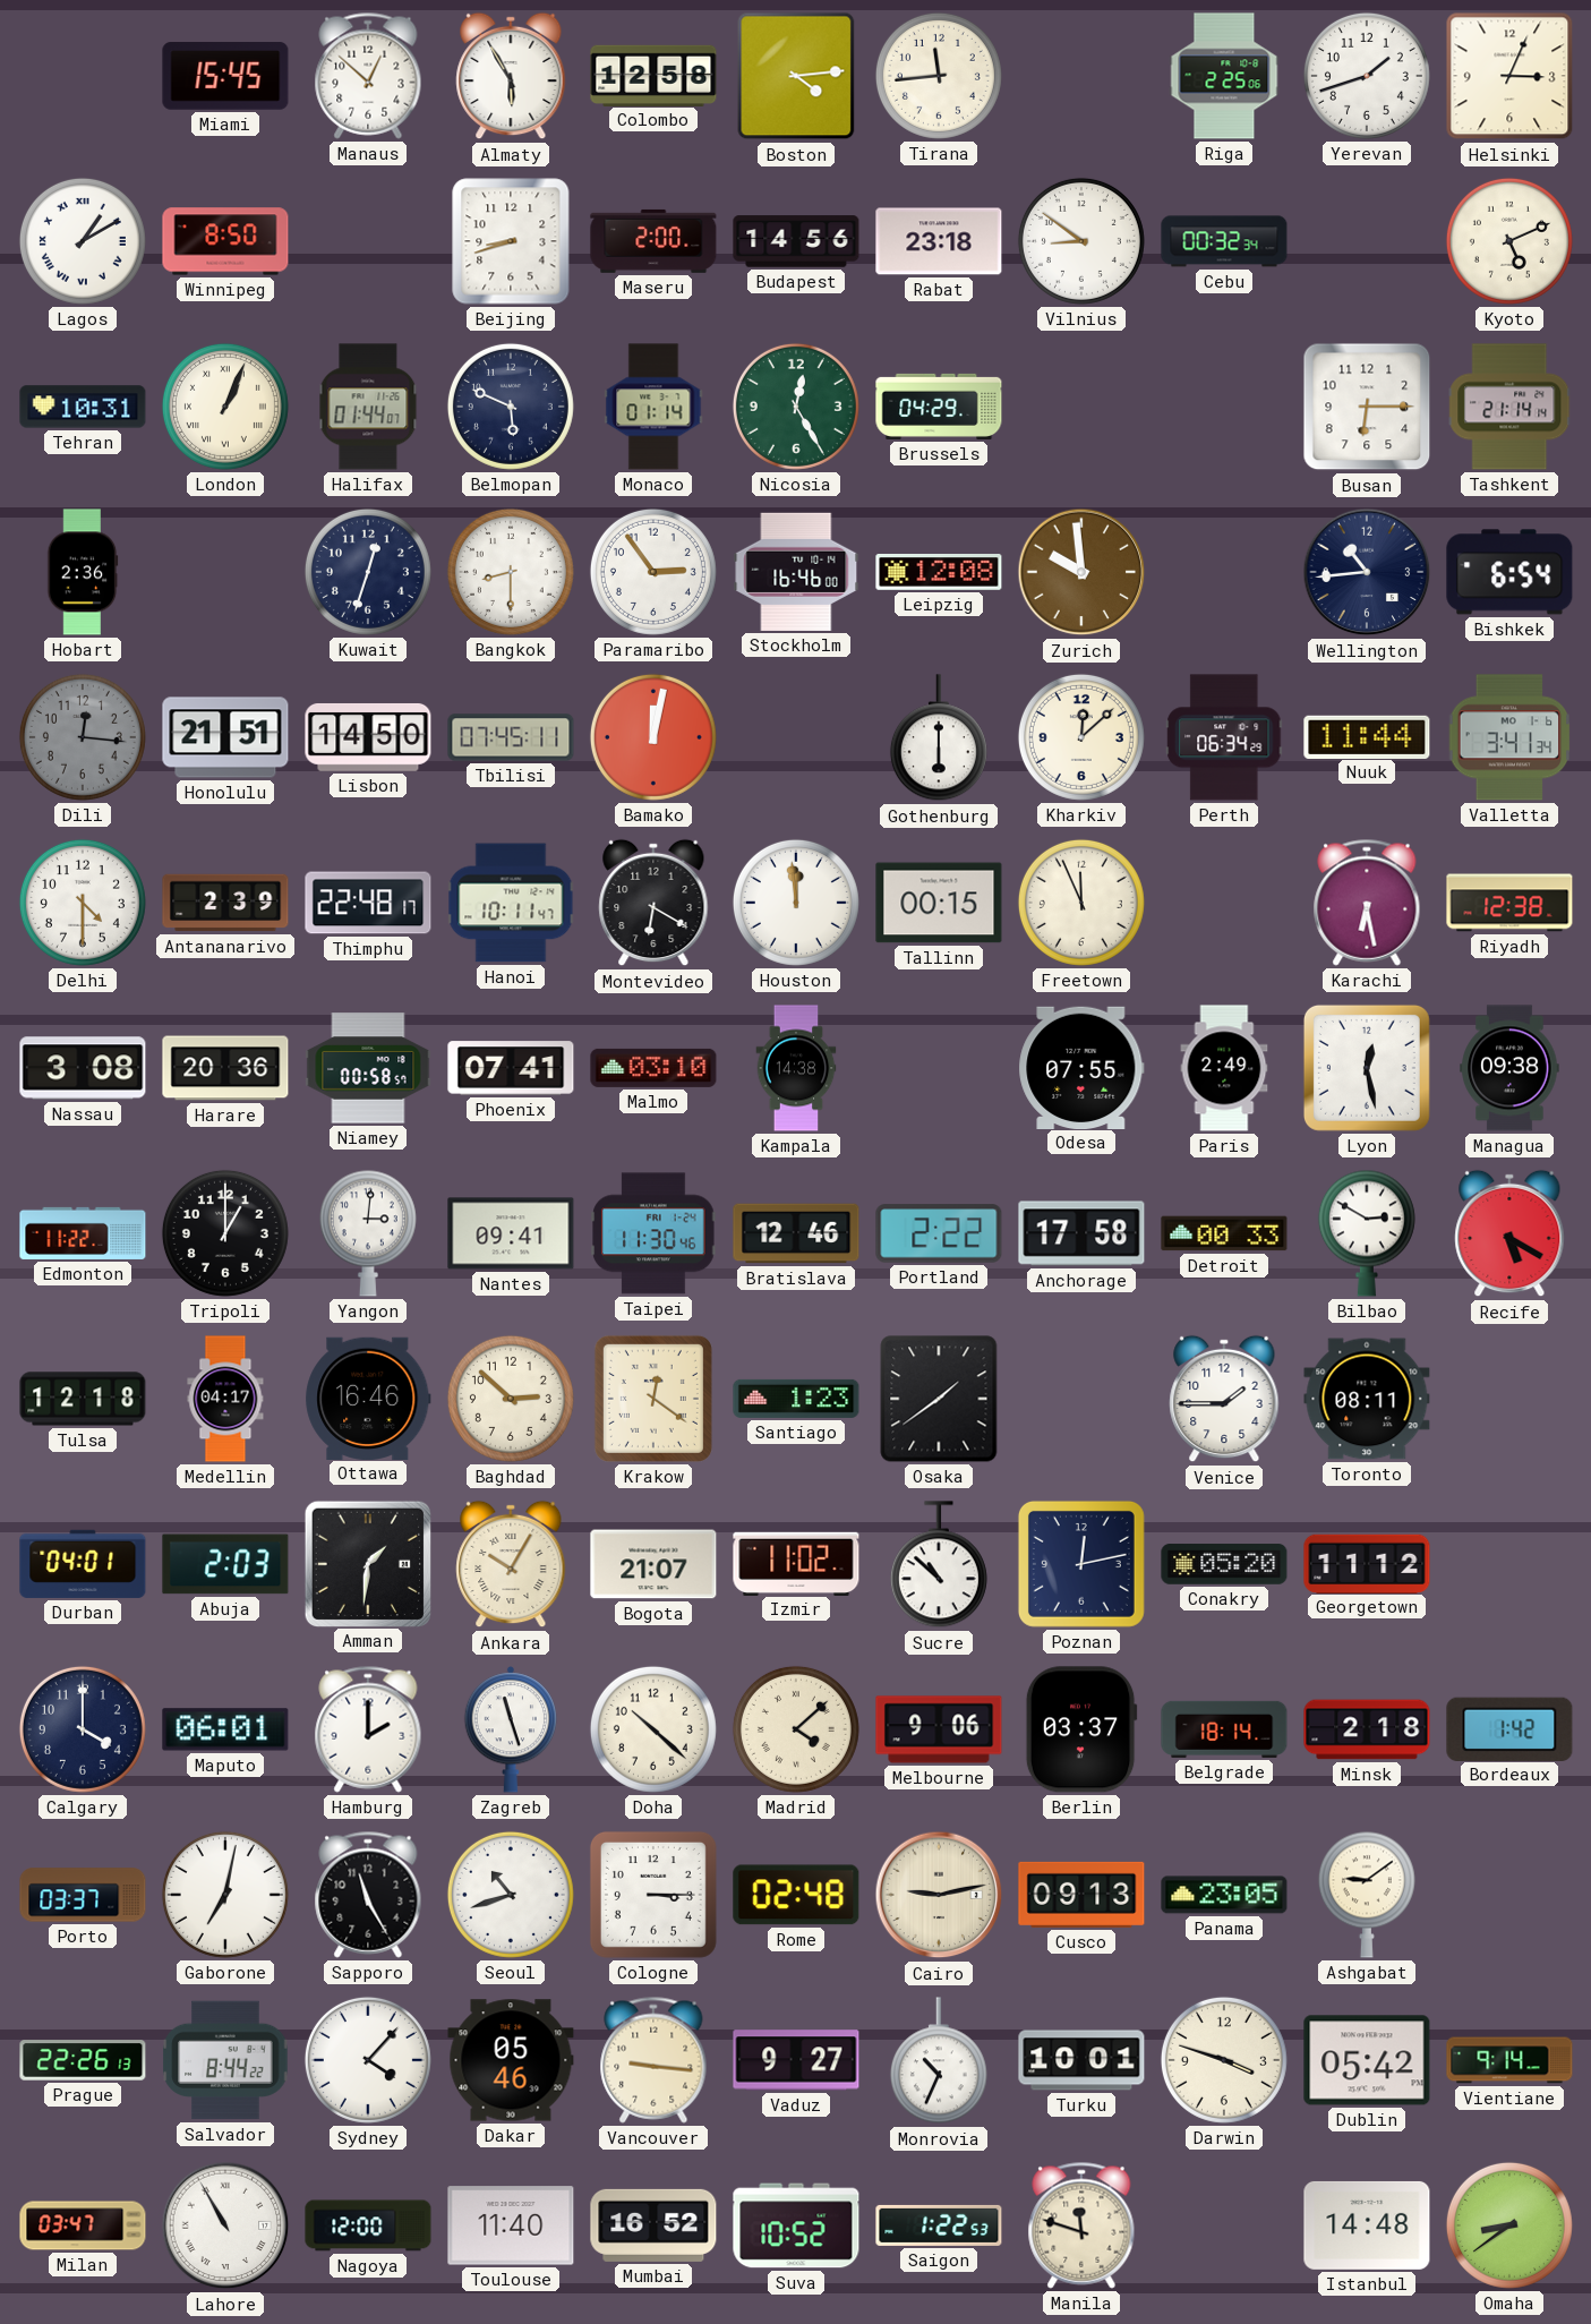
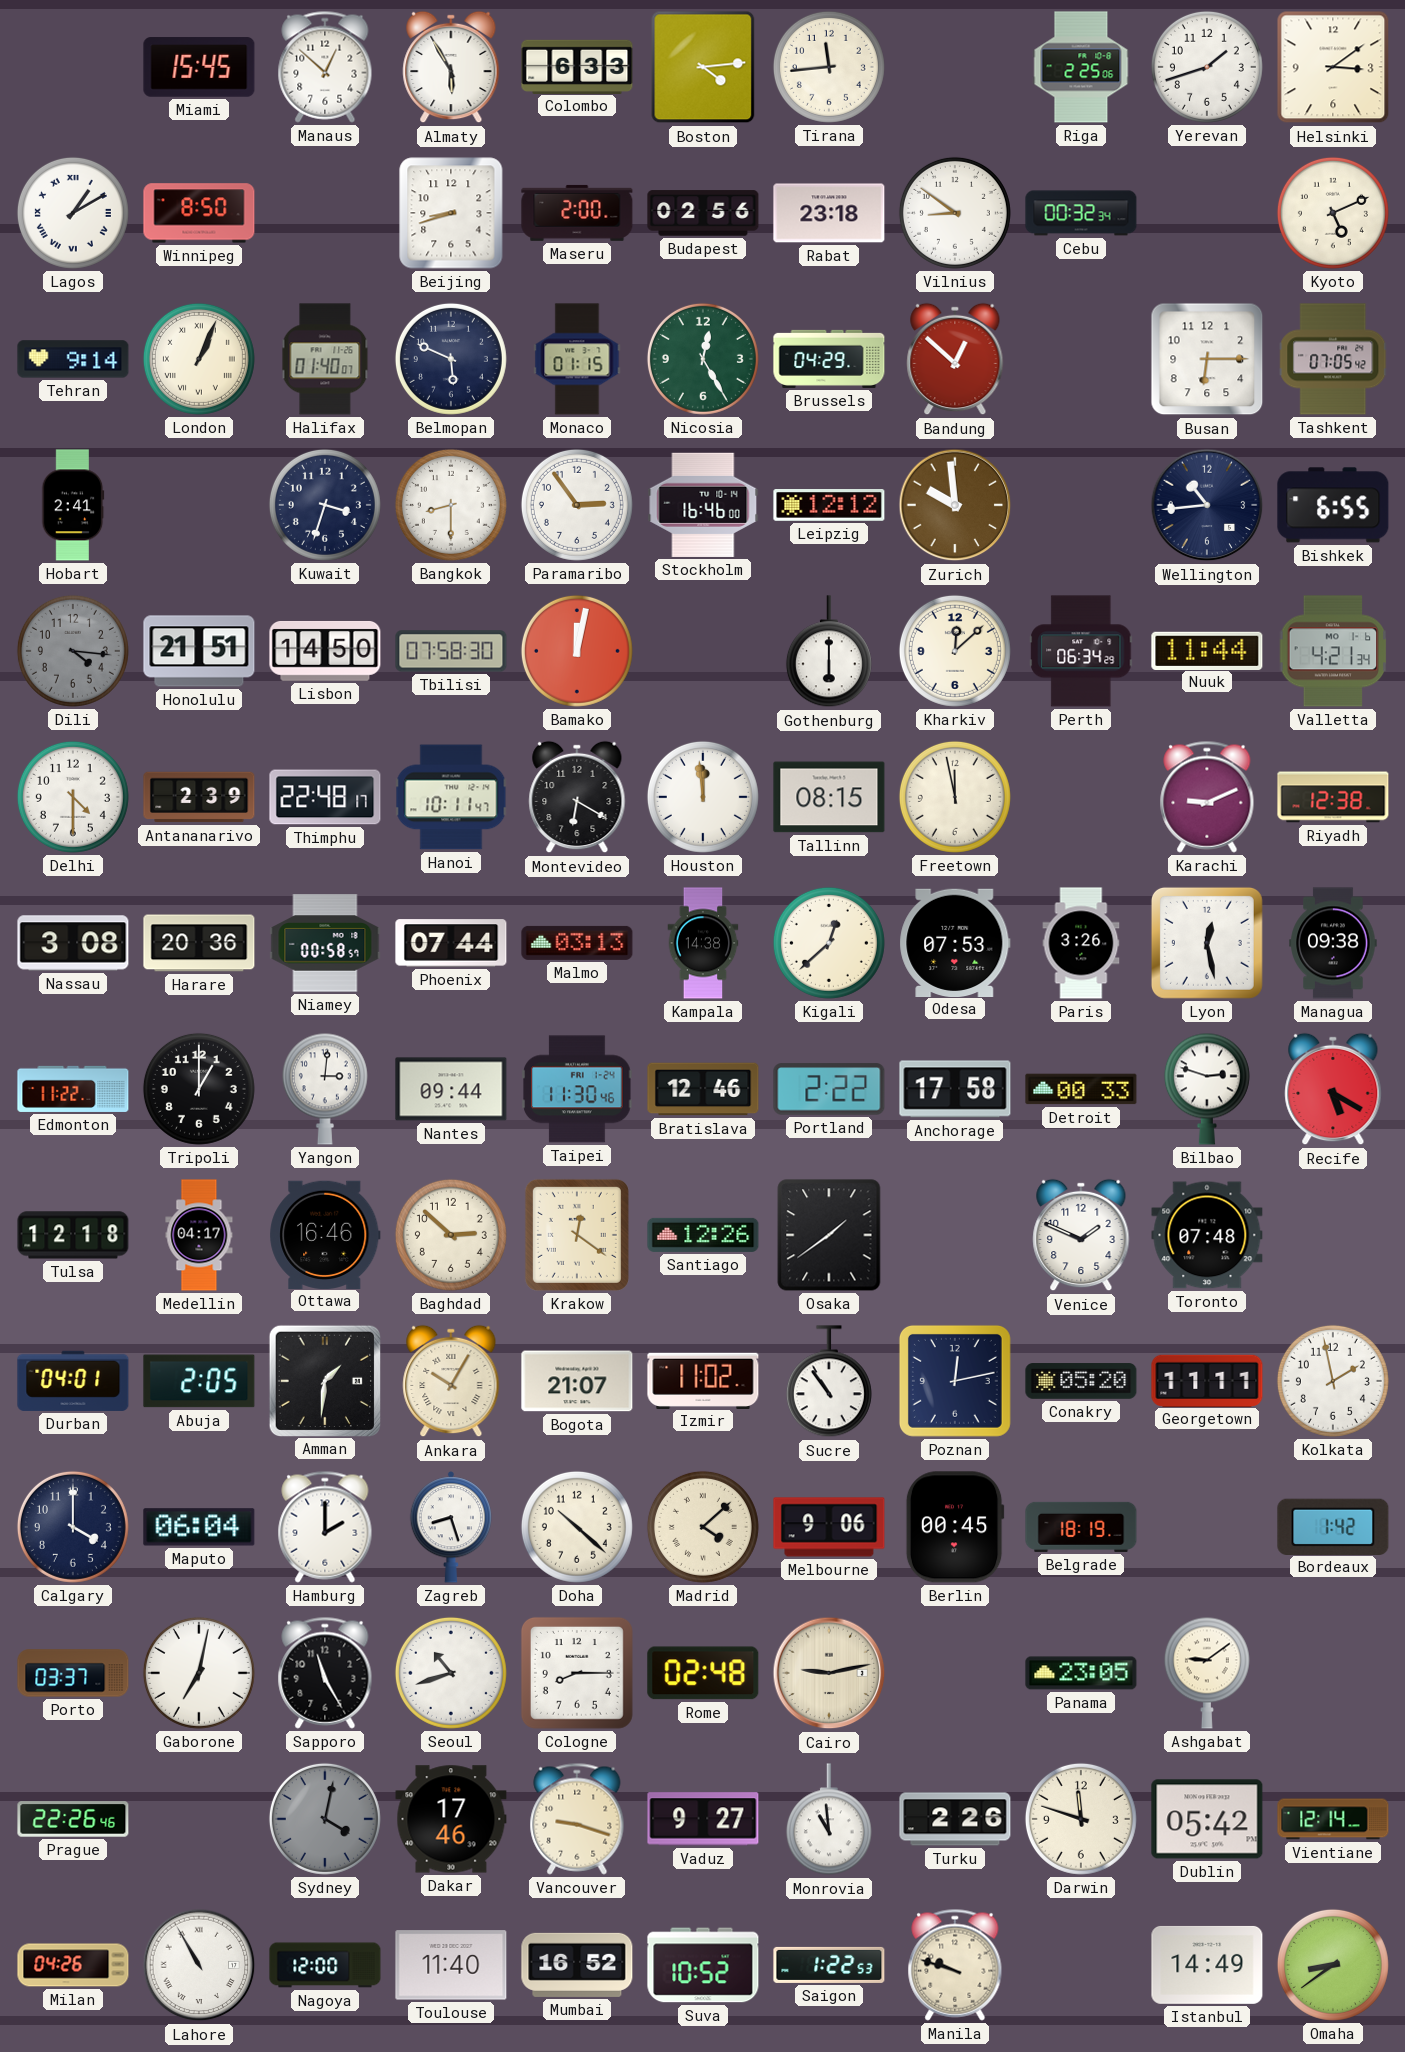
Colombo: 12:58 -> 6:33 (577, 66)
Helsinki: 3:04 -> 3:09 (1333, 67)
Budapest: 14:56 -> 02:56 (703, 213)
Tehran: 10:31 -> 9:14 (73, 359)
Halifax: 01:44 -> 01:40 (325, 359)
Monaco: 01:14 -> 01:15 (577, 359)
Bandung: none -> 12:52 (955, 359)
Tashkent: 21:14 -> 07:05 (1334, 359)
Hobart: 2:36 -> 2:41 (73, 505)
Kuwait: 12:33 -> 3:33 (325, 505)
Leipzig: 12:08 -> 12:12 (829, 505)
Bishkek: 6:54 -> 6:55 (1333, 505)
Dili: 12:16 -> 4:16 (73, 651)
Tbilisi: 07:45 -> 07:58 (451, 651)
Valletta: 3:41 -> 4:21 (1333, 651)
Tallinn: 00:15 -> 08:15 (829, 797)
Freetown: 11:56 -> 11:58 (955, 797)
Karachi: 6:28 -> 9:11 (1207, 797)
Phoenix: 07:41 -> 07:44 (451, 943)
Malmo: 03:10 -> 03:13 (577, 943)
Kigali: none -> 12:38 (829, 943)
Odesa: 07:55 -> 07:53 (955, 942)
Paris: 2:49 -> 3:26 (1081, 943)
Nantes: 09:41 -> 09:44 (451, 1089)
Bilbao: 2:50 -> 2:48 (1207, 1089)
Santiago: 1:23 -> 12:26 (703, 1235)
Venice: 1:45 -> 1:49 (1081, 1235)
Toronto: 08:11 -> 07:48 (1207, 1235)
Abuja: 2:03 -> 2:05 (199, 1381)
Sucre: 10:52 -> 10:54 (829, 1382)
Georgetown: 11:12 -> 11:11 (1207, 1380)
Kolkata: none -> 1:58 (1333, 1381)
Maputo: 06:01 -> 06:04 (199, 1527)
Zagreb: 11:27 -> 8:27 (451, 1527)
Berlin: 03:37 -> 00:45 (955, 1527)
Belgrade: 18:14 -> 18:19 (1081, 1527)
Minsk: 2:18 -> none (1367, 1729)
Cologne: 3:15 -> 8:15 (577, 1673)
Cusco: 09:13 -> none (1081, 1895)
Prague: 22:26:13 -> 22:26:46 (73, 1819)
Salvador: 8:44 -> none (225, 2060)
Sydney: 4:07 -> 4:02 (325, 1819)
Sydney dial: white -> grey (325, 1819)
Dakar: 05:46 -> 17:46 (451, 1819)
Vancouver: 9:16 -> 9:18 (577, 1819)
Monrovia: 10:34 -> 10:59 (829, 1820)
Turku: 10:01 -> 2:26 (955, 1819)
Darwin: 3:48 -> 11:48 (1081, 1819)
Vientiane: 9:14 -> 12:14 (1333, 1819)
Milan: 03:47 -> 04:26 (73, 1965)
Manila: 11:48 -> 9:48 (955, 1965)
Istanbul: 14:48 -> 14:49 (1207, 1965)
